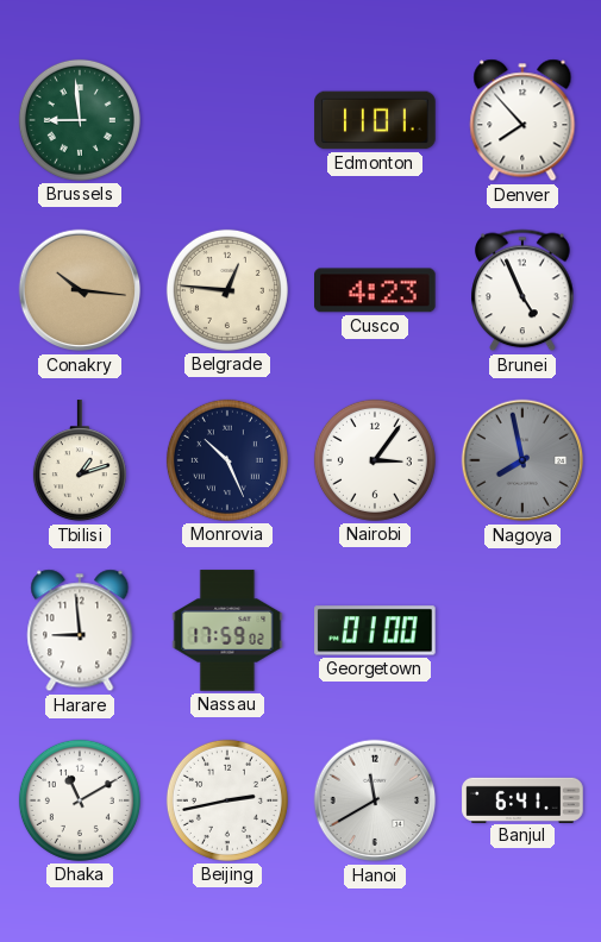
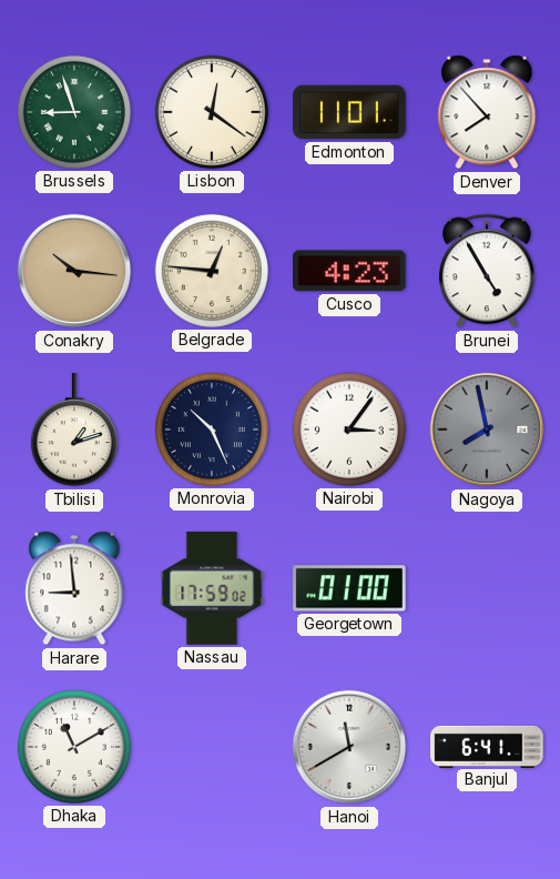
Brussels: 8:59 -> 8:57 (74, 112)
Lisbon: none -> 12:21 (212, 112)
Brunei: 4:56 -> 4:55 (487, 271)
Beijing: 2:43 -> none (227, 800)
